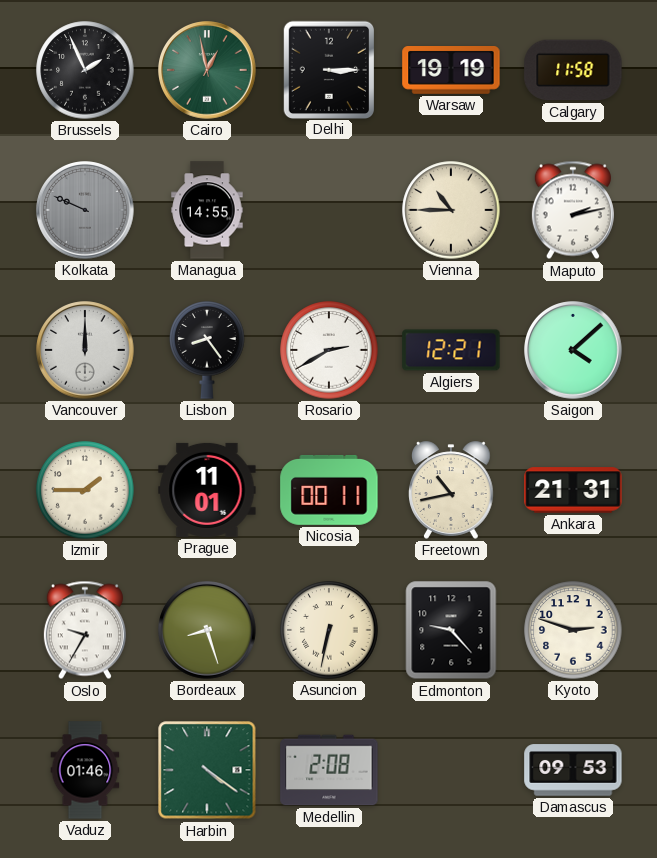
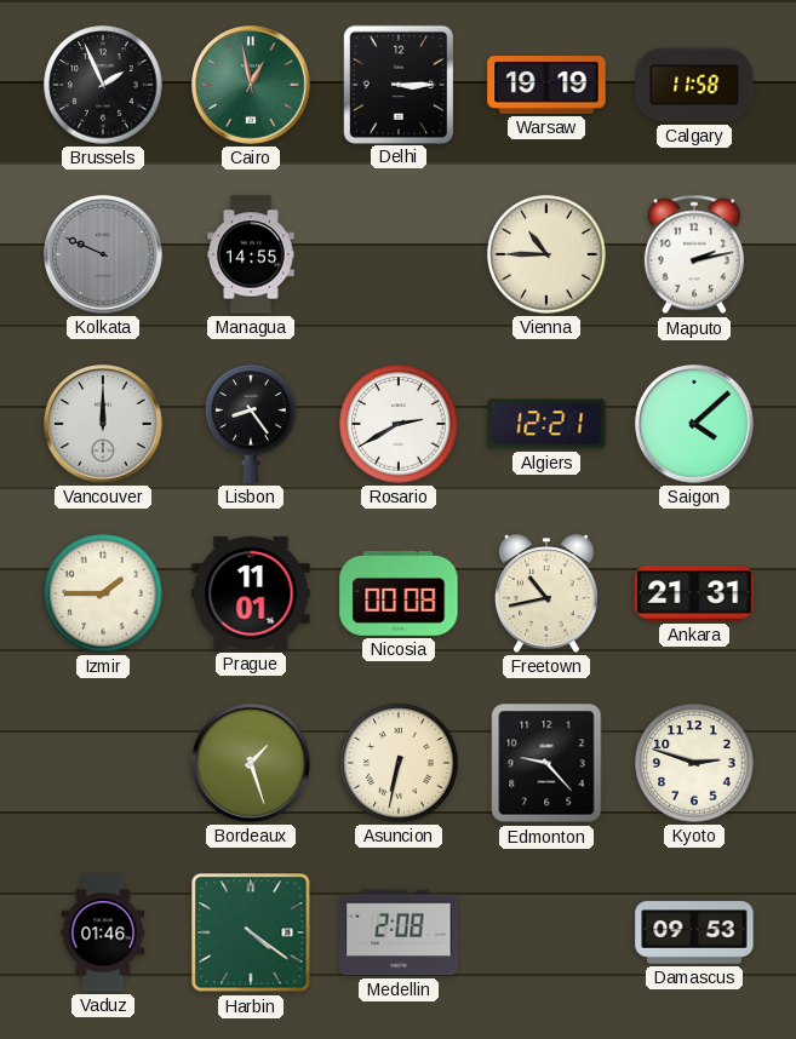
Nicosia: 00:11 -> 00:08 (399, 593)
Oslo: 9:35 -> none (85, 630)
Bordeaux: 8:27 -> 1:27 (251, 763)
